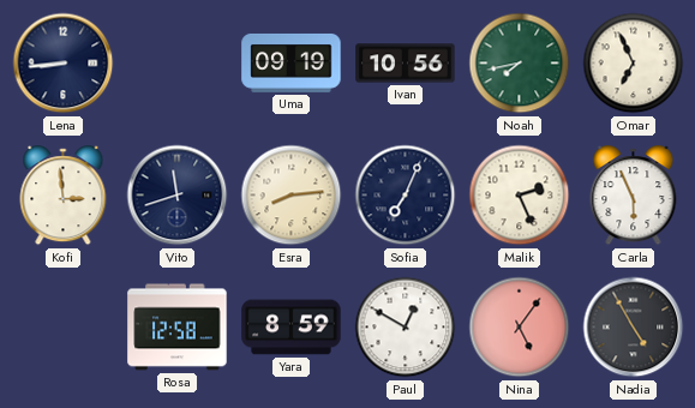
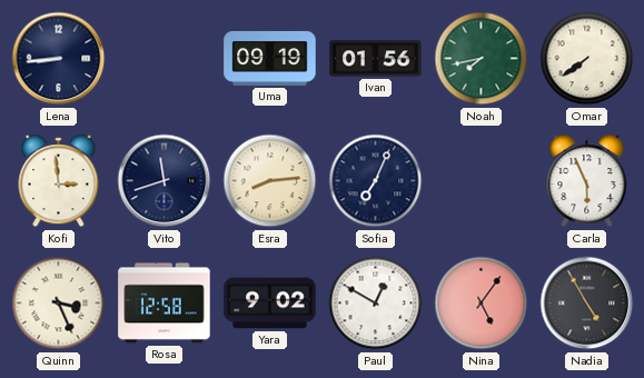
Ivan: 10:56 -> 01:56 (376, 59)
Omar: 6:56 -> 7:39 (587, 59)
Malik: 2:26 -> none (520, 196)
Quinn: none -> 3:26 (59, 304)
Yara: 8:59 -> 9:02 (270, 304)
